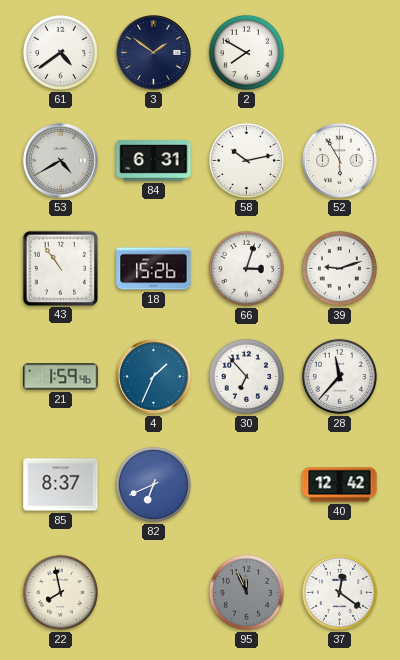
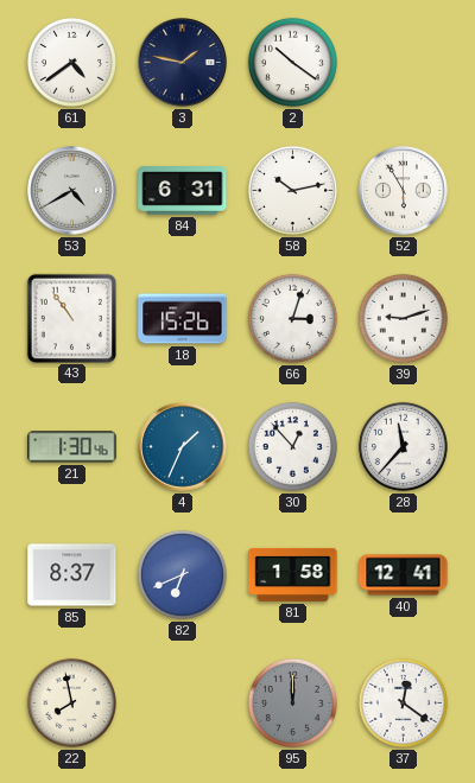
3: 1:51 -> 1:47 (183, 63)
2: 7:50 -> 10:21 (292, 62)
21: 1:59 -> 1:30 (72, 447)
30: 6:53 -> 12:53 (292, 446)
81: none -> 1:58 (293, 574)
40: 12:42 -> 12:41 (404, 575)
95: 11:56 -> 12:00 (292, 702)
